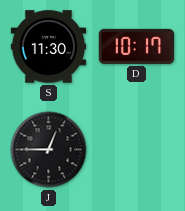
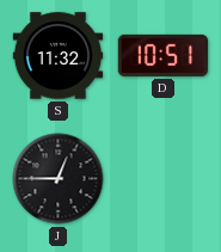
S: 11:30 -> 11:32 (59, 56)
D: 10:17 -> 10:51 (164, 55)
